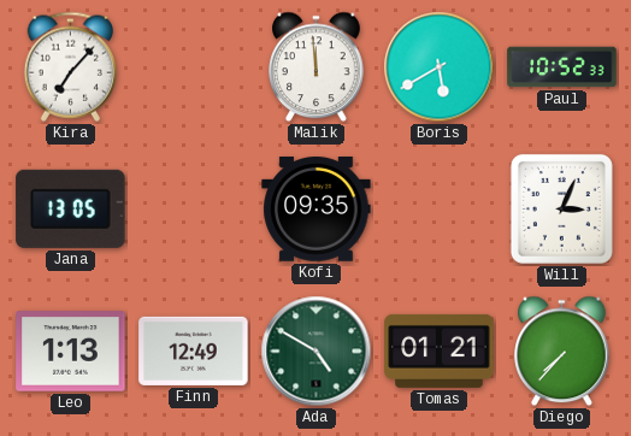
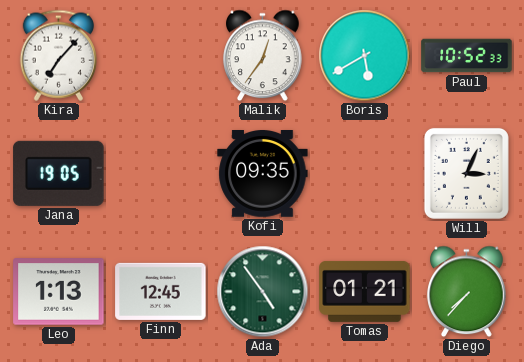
Malik: 11:59 -> 12:36 (263, 56)
Jana: 13:05 -> 19:05 (59, 173)
Finn: 12:49 -> 12:45 (161, 291)
Ada: 4:50 -> 4:54 (263, 292)
